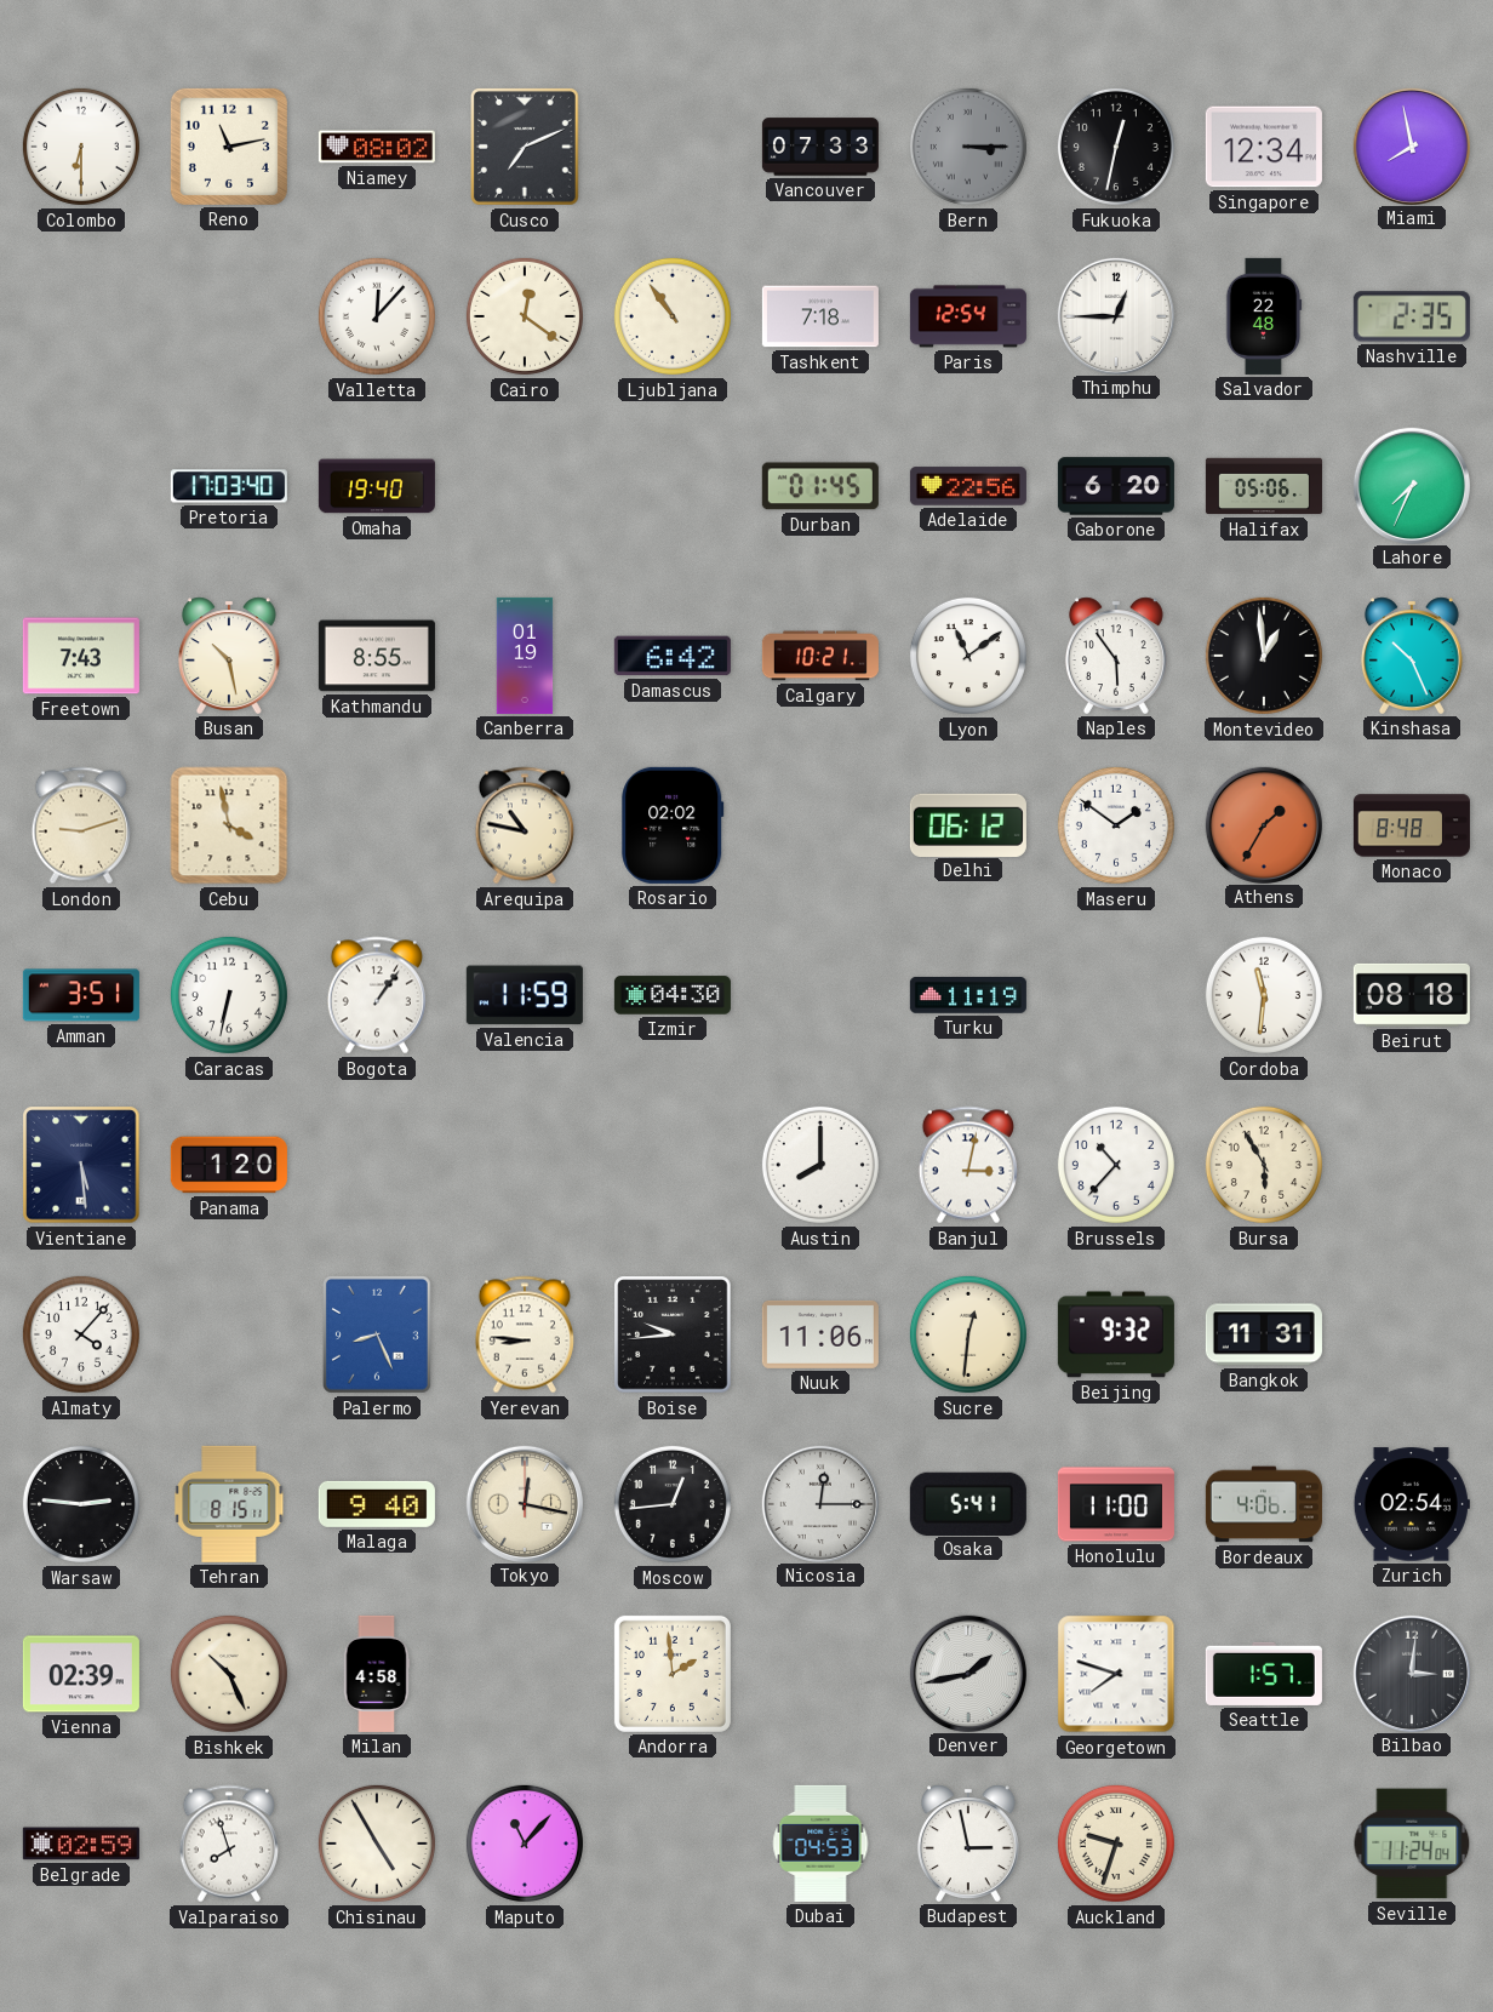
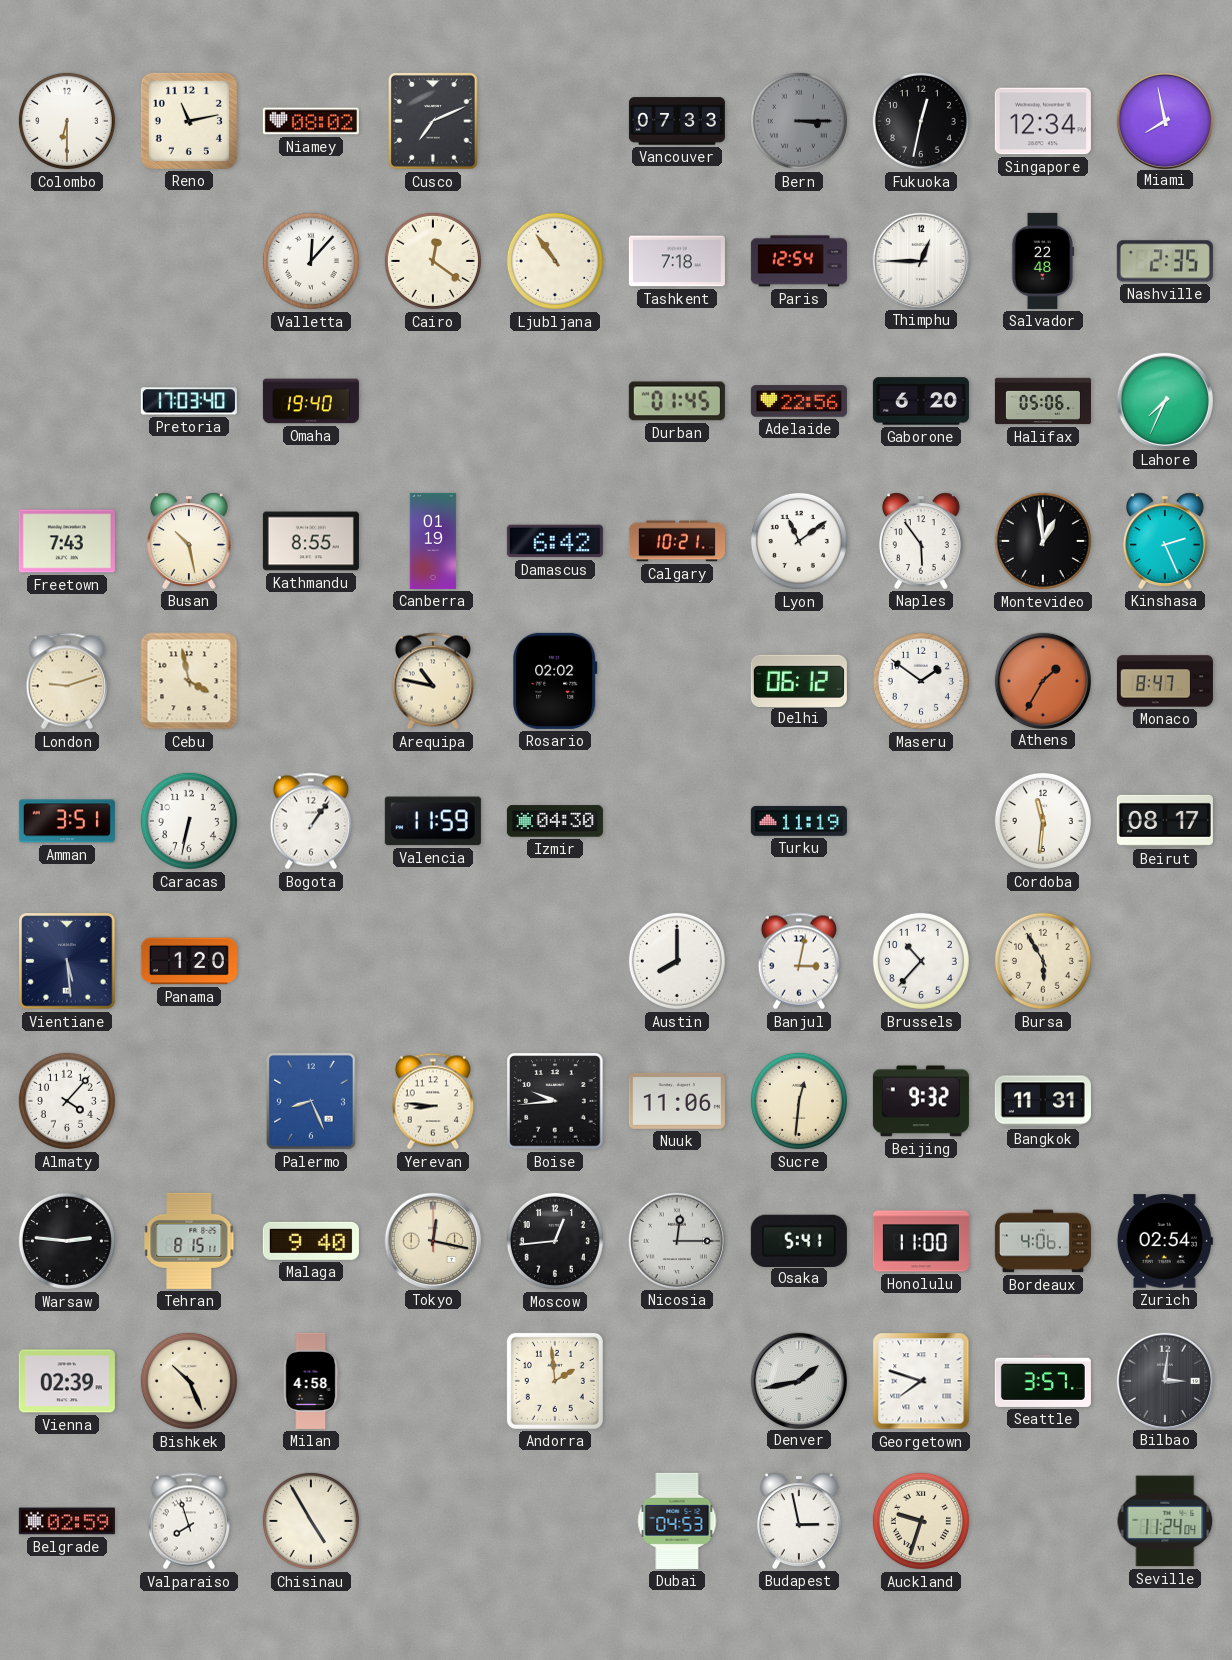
Kinshasa: 10:26 -> 2:26 (1165, 541)
Monaco: 8:48 -> 8:47 (1165, 681)
Beirut: 08:18 -> 08:17 (1165, 821)
Seattle: 1:57 -> 3:57 (1043, 1381)
Maputo: 11:07 -> none (525, 1844)
